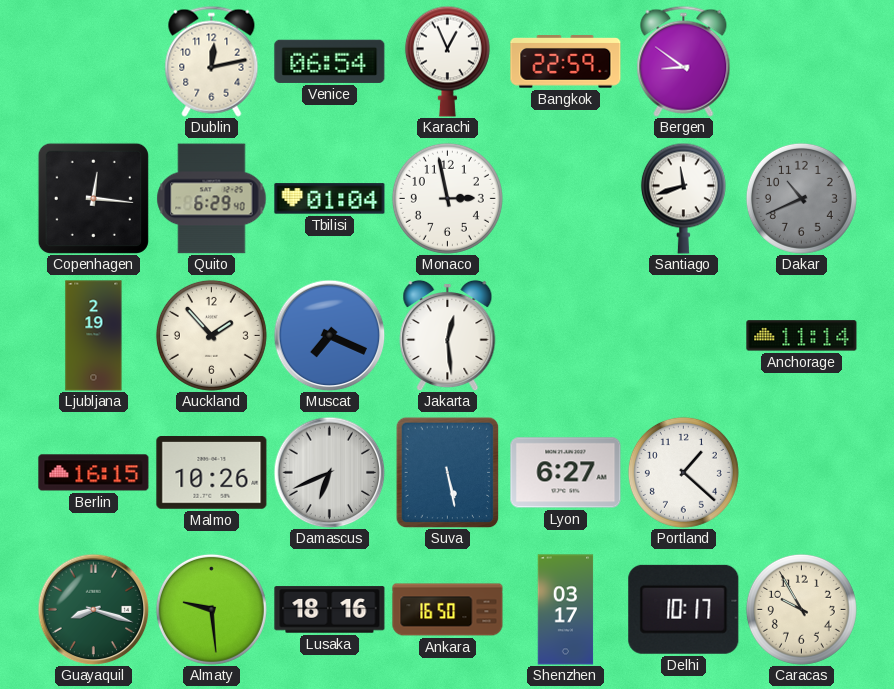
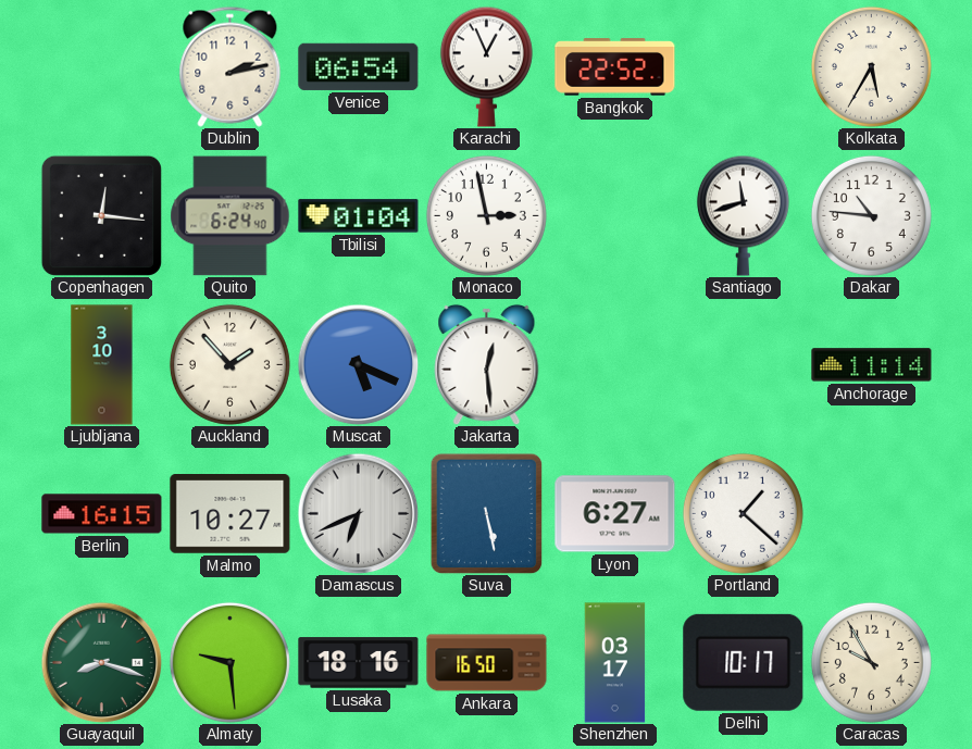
Dublin: 12:13 -> 2:13 (230, 66)
Bangkok: 22:59 -> 22:52 (615, 67)
Bergen: 8:51 -> none (684, 61)
Kolkata: none -> 5:35 (871, 66)
Quito: 6:29 -> 6:24 (230, 216)
Dakar: 10:41 -> 10:46 (871, 215)
Dakar dial: grey -> white (871, 215)
Ljubljana: 2:19 -> 3:10 (102, 365)
Muscat: 7:19 -> 5:19 (358, 364)
Malmo: 10:26 -> 10:27 (230, 514)
